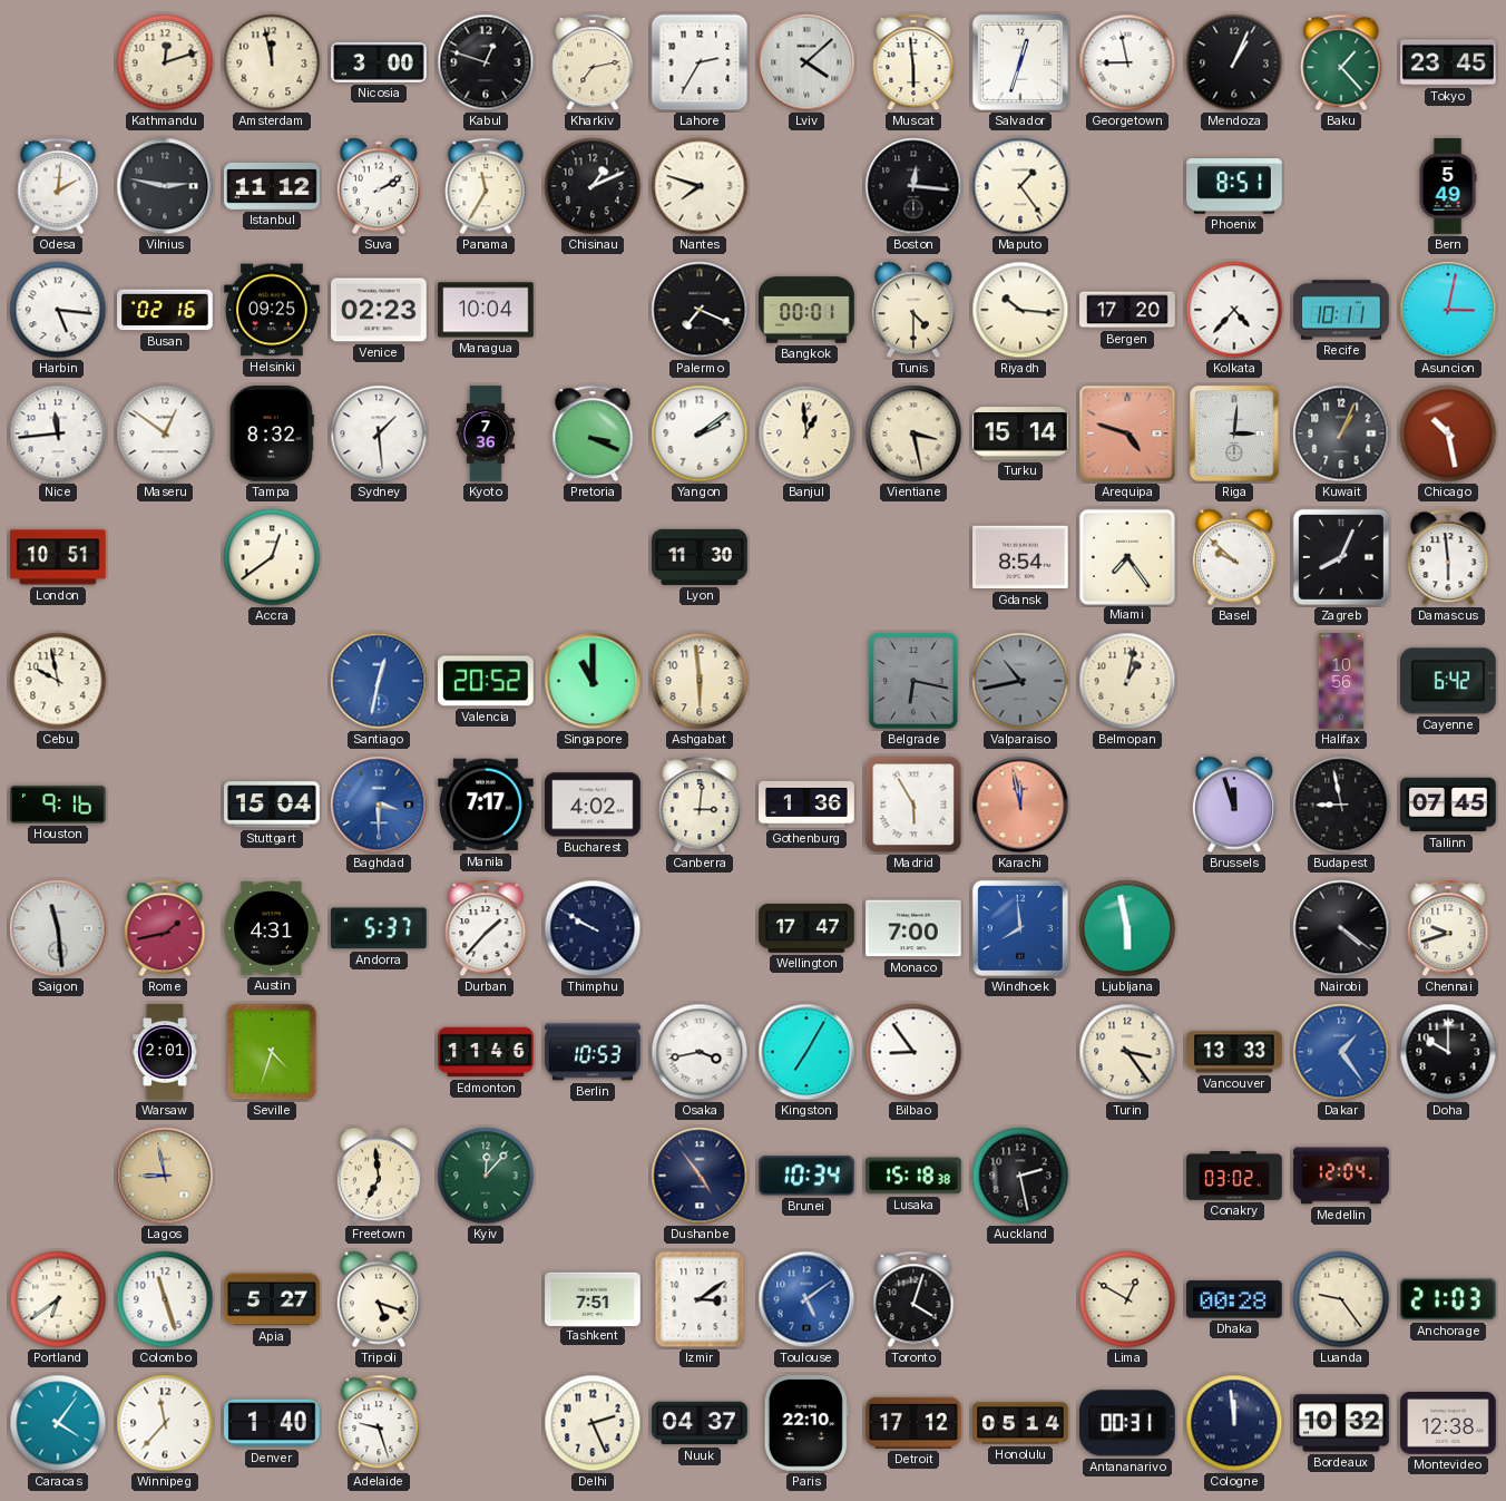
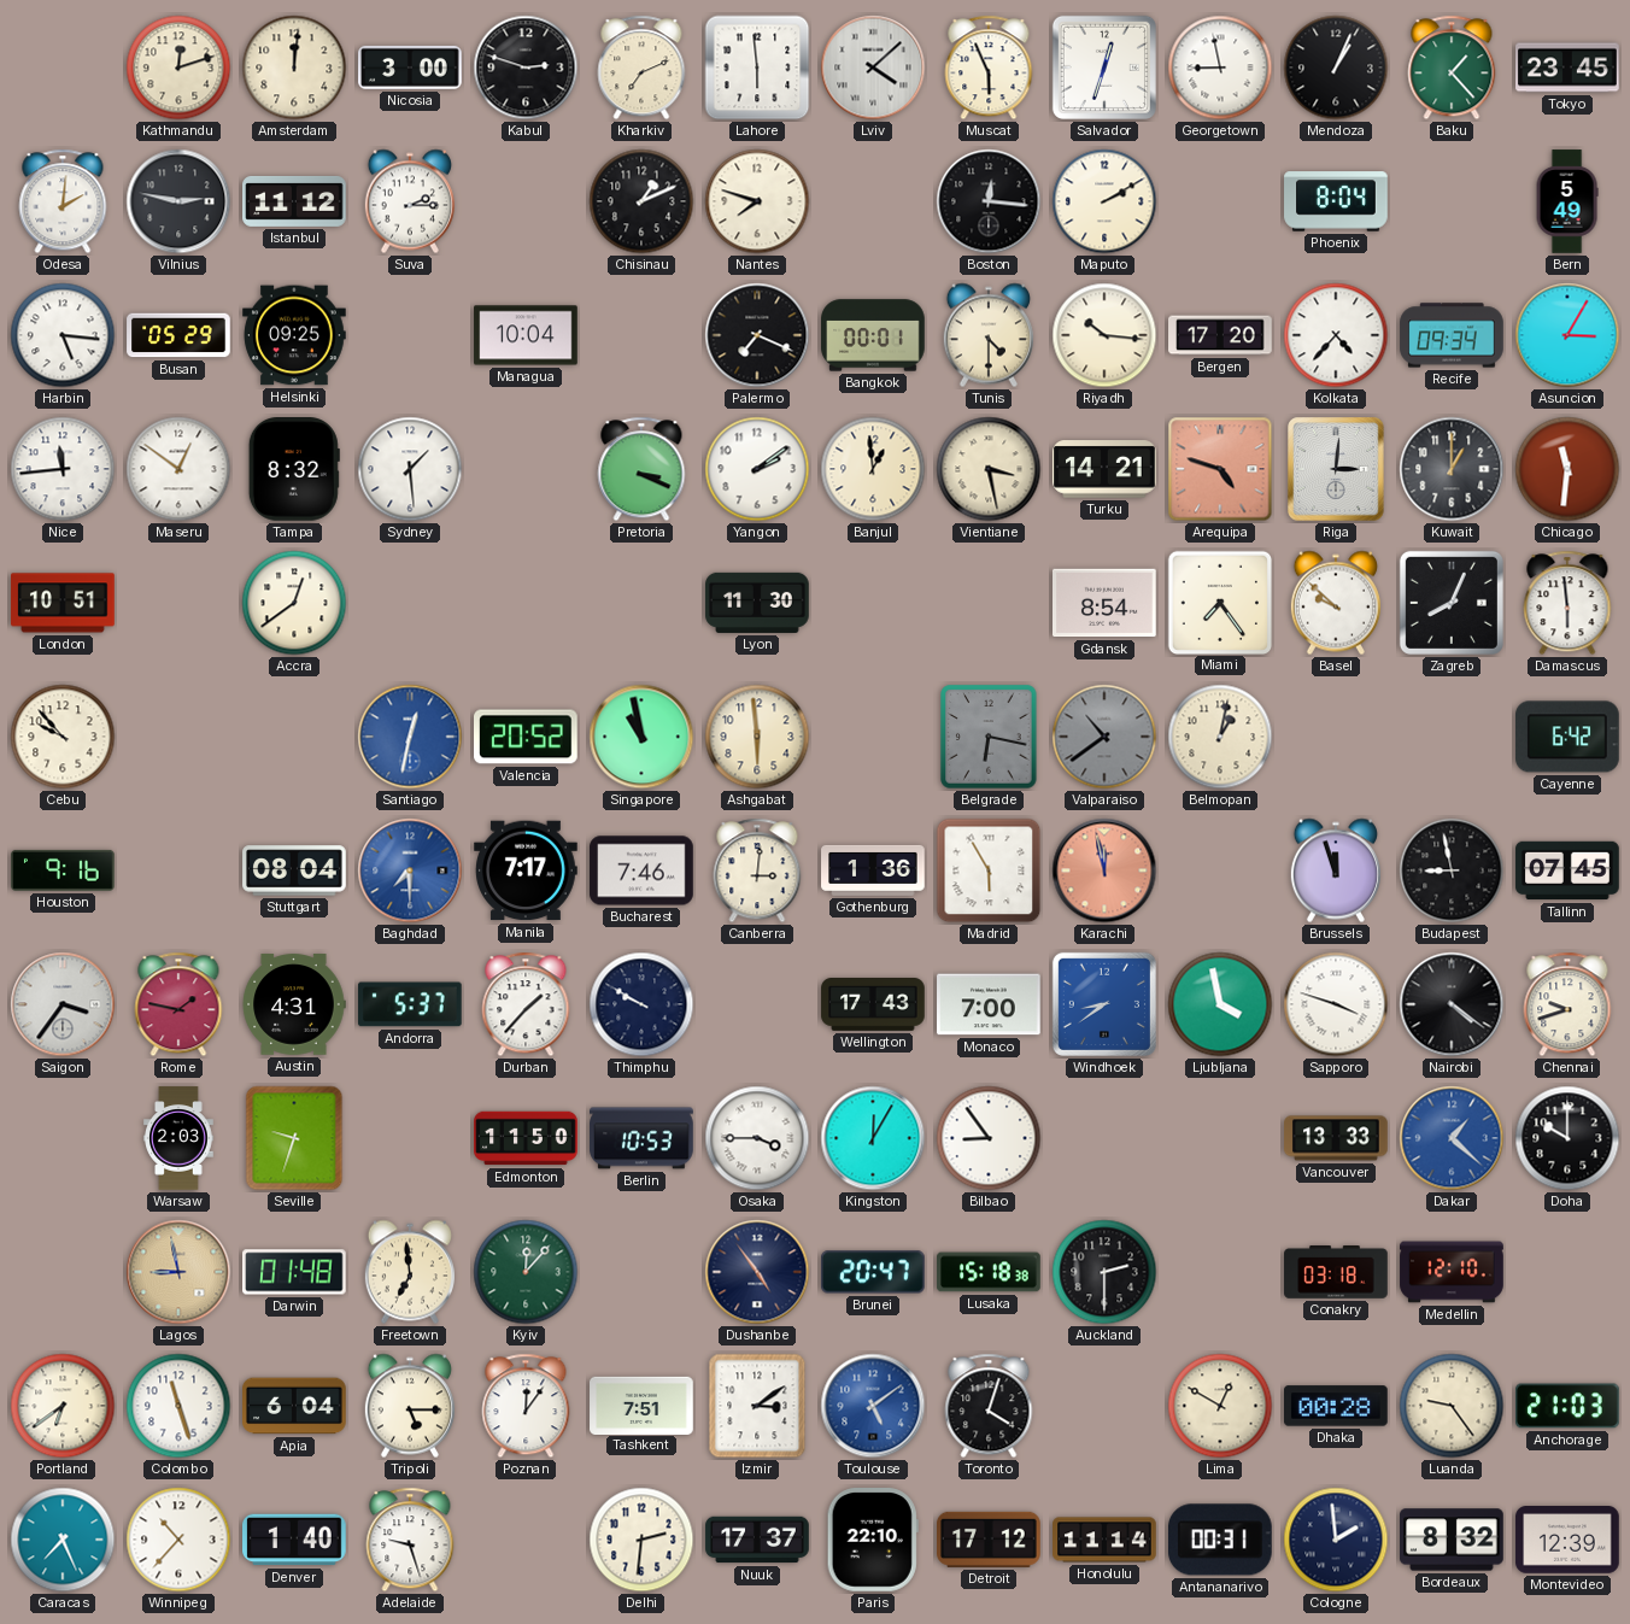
Amsterdam: 11:58 -> 12:01 (294, 68)
Kabul: 12:48 -> 2:48 (526, 68)
Kharkiv: 7:13 -> 7:11 (641, 68)
Lahore: 2:35 -> 5:59 (757, 68)
Muscat: 5:59 -> 5:56 (989, 68)
Suva: 2:10 -> 2:15 (410, 201)
Panama: 11:35 -> none (486, 186)
Maputo: 1:24 -> 2:10 (1104, 201)
Phoenix: 8:51 -> 8:04 (1336, 201)
Busan: 02:16 -> 05:29 (178, 335)
Venice: 02:23 -> none (379, 310)
Recife: 10:11 -> 09:34 (1452, 335)
Asuncion: 3:02 -> 3:05 (1567, 335)
Kyoto: 7:36 -> none (486, 433)
Turku: 15:14 -> 14:21 (1104, 469)
Kuwait: 1:04 -> 1:00 (1452, 469)
Chicago: 10:28 -> 11:31 (1567, 469)
Cebu: 9:58 -> 9:53 (63, 737)
Singapore: 11:00 -> 10:58 (641, 737)
Valparaiso: 10:43 -> 10:39 (1104, 737)
Halifax: 10:56 -> none (1341, 681)
Stuttgart: 15:04 -> 08:04 (294, 870)
Baghdad: 3:30 -> 7:30 (410, 870)
Bucharest: 4:02 -> 7:46 (641, 870)
Saigon: 11:29 -> 3:36 (63, 1004)
Rome: 1:43 -> 1:47 (178, 1004)
Wellington: 17:47 -> 17:43 (873, 1006)
Windhoek: 7:59 -> 8:39 (1104, 1004)
Ljubljana: 5:58 -> 3:58 (1220, 1004)
Sapporo: none -> 3:48 (1336, 1004)
Warsaw: 2:01 -> 2:03 (180, 1138)
Seville: 4:33 -> 9:33 (294, 1138)
Edmonton: 11:46 -> 11:50 (526, 1138)
Osaka: 3:43 -> 3:45 (757, 1138)
Kingston: 7:05 -> 12:05 (873, 1138)
Turin: 3:24 -> none (1127, 1052)
Dakar: 1:24 -> 1:22 (1452, 1138)
Darwin: none -> 01:48 (295, 1272)
Brunei: 10:34 -> 20:47 (874, 1272)
Auckland: 2:28 -> 2:30 (1104, 1272)
Conakry: 03:02 -> 03:18 (1336, 1272)
Medellin: 12:04 -> 12:10 (1452, 1272)
Apia: 5:27 -> 6:04 (294, 1406)
Tripoli: 5:18 -> 5:15 (410, 1406)
Poznan: none -> 12:06 (526, 1406)
Caracas: 4:06 -> 7:26 (63, 1540)
Winnipeg: 11:37 -> 10:37 (178, 1540)
Delhi: 2:26 -> 2:31 (641, 1540)
Nuuk: 04:37 -> 17:37 (757, 1540)
Honolulu: 05:14 -> 11:14 (1104, 1540)
Cologne: 11:59 -> 1:59 (1336, 1540)
Bordeaux: 10:32 -> 8:32 (1452, 1540)
Montevideo: 12:38 -> 12:39 (1567, 1540)
